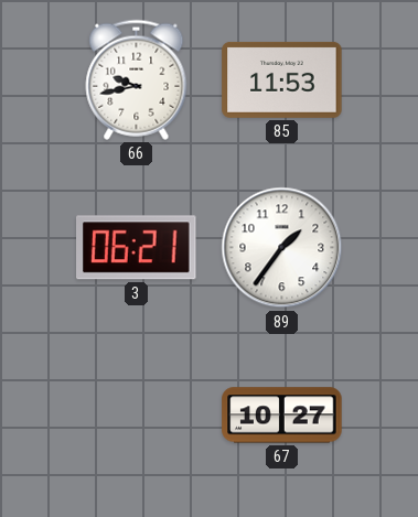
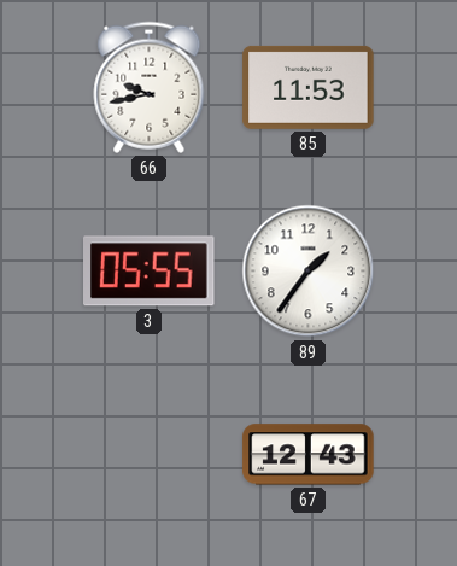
3: 06:21 -> 05:55 (150, 272)
67: 10:27 -> 12:43 (309, 455)
